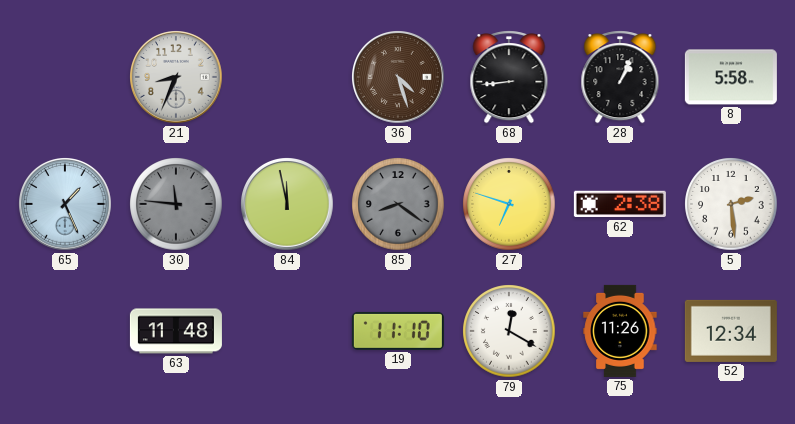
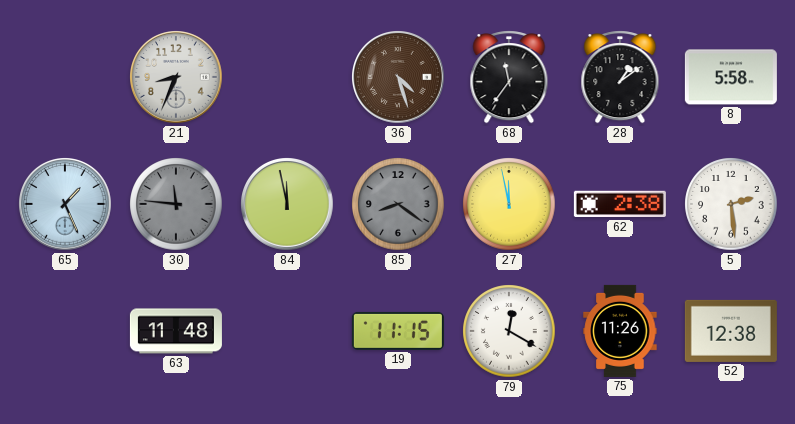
68: 8:44 -> 11:36 (509, 77)
28: 1:04 -> 1:09 (620, 77)
27: 6:48 -> 11:58 (509, 204)
19: 11:10 -> 11:15 (398, 331)
52: 12:34 -> 12:38 (731, 331)
